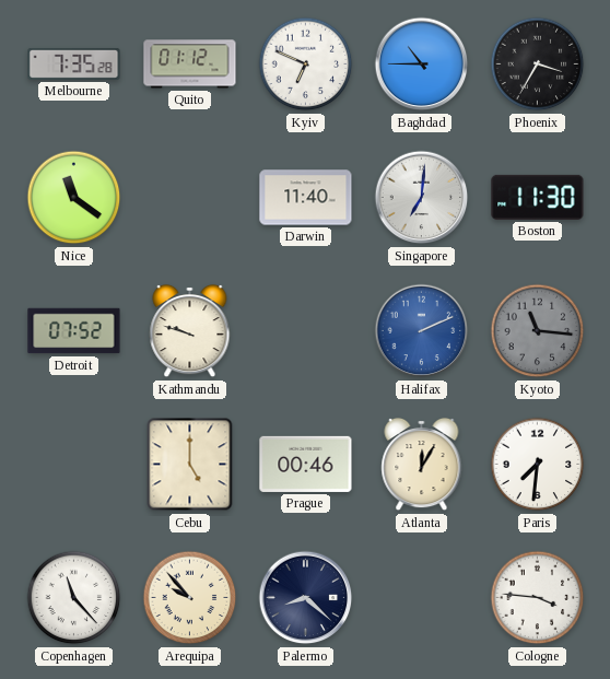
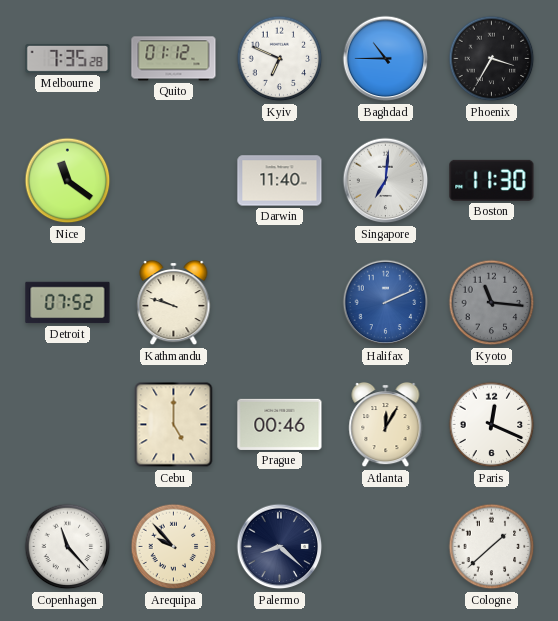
Paris: 7:31 -> 12:19 (492, 425)
Cologne: 3:46 -> 1:38 (492, 547)
